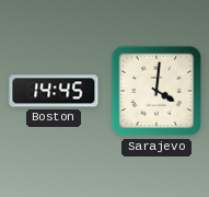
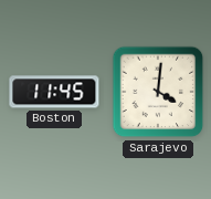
Boston: 14:45 -> 11:45 (54, 92)
